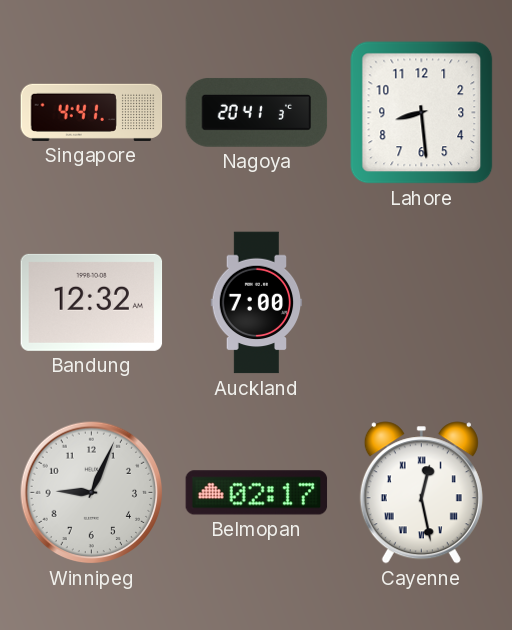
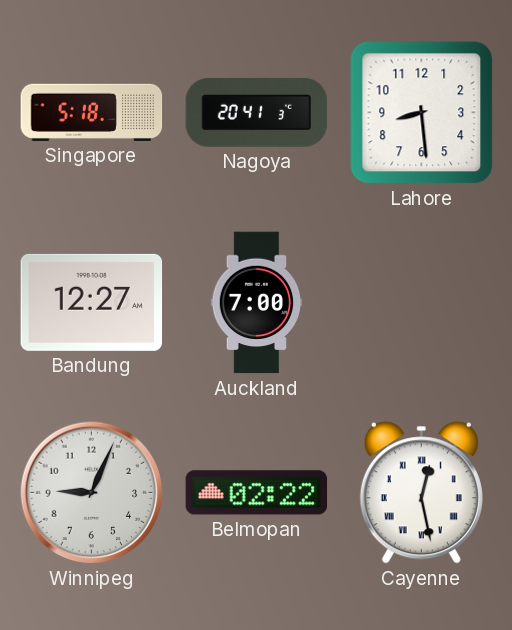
Singapore: 4:41 -> 5:18 (92, 112)
Bandung: 12:32 -> 12:27 (92, 302)
Belmopan: 02:17 -> 02:22 (257, 493)
